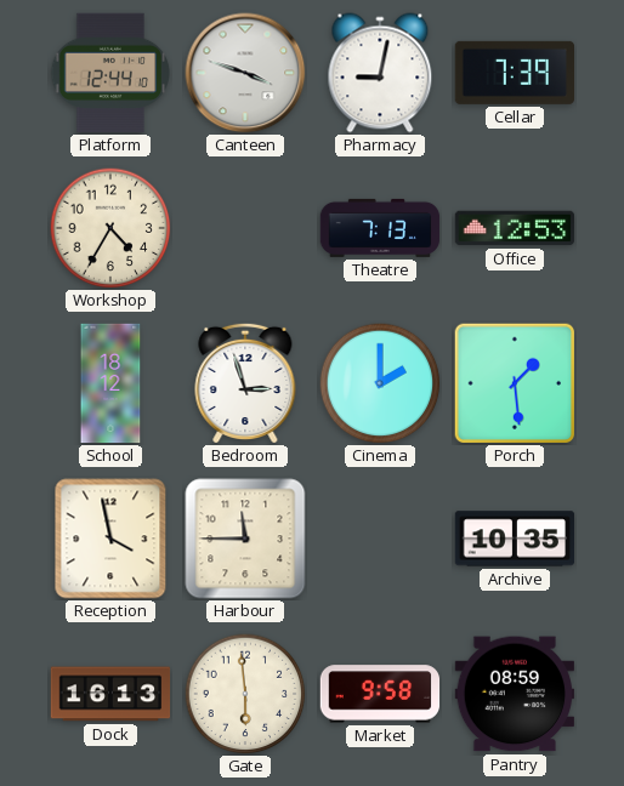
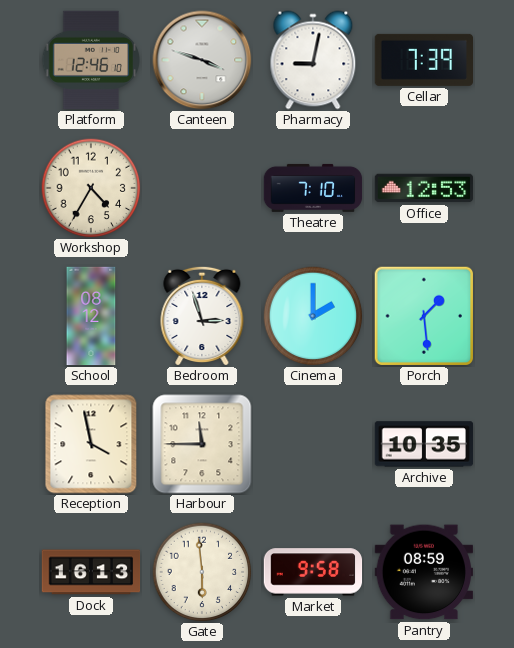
Platform: 12:44 -> 12:46 (91, 60)
Theatre: 7:13 -> 7:10 (313, 188)
School: 18:12 -> 08:12 (91, 316)
